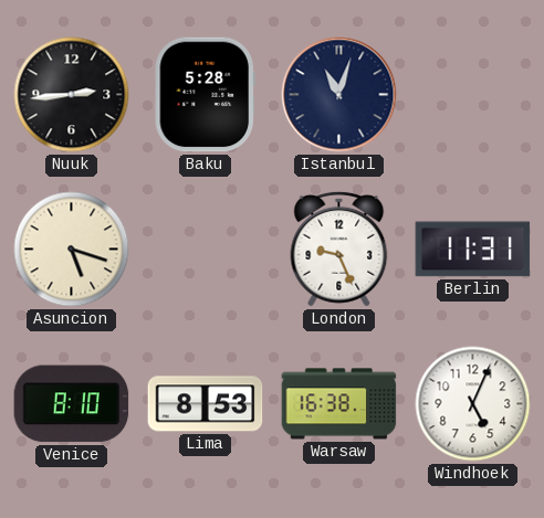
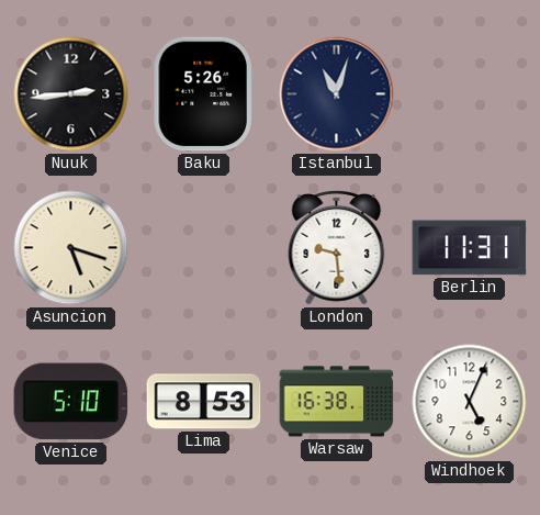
Baku: 5:28 -> 5:26 (203, 94)
London: 9:26 -> 9:29 (337, 247)
Venice: 8:10 -> 5:10 (71, 402)
